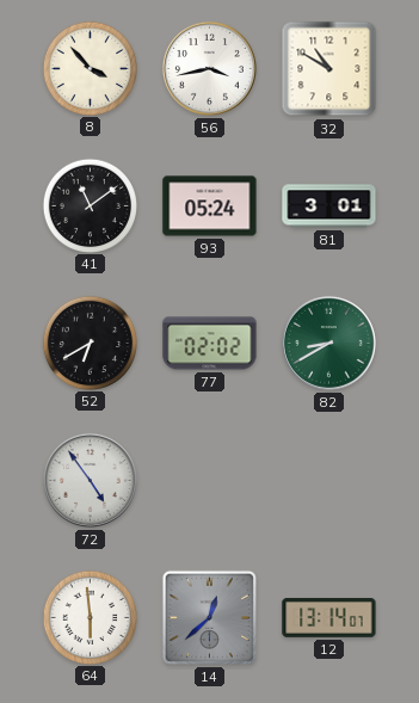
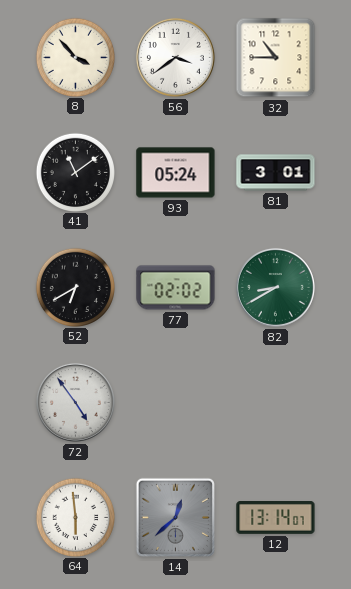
56: 3:43 -> 3:39 (175, 57)
32: 10:50 -> 10:45 (276, 58)
